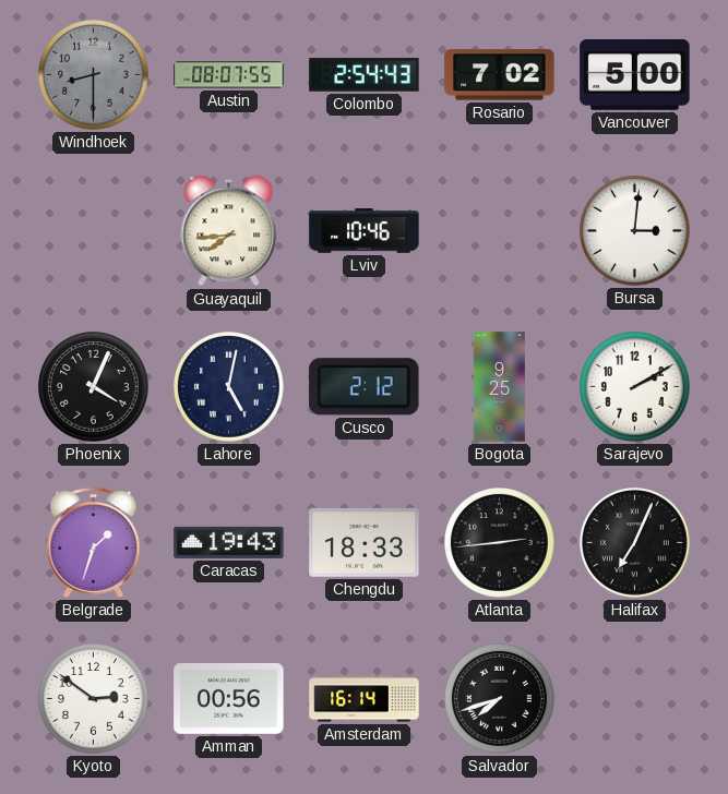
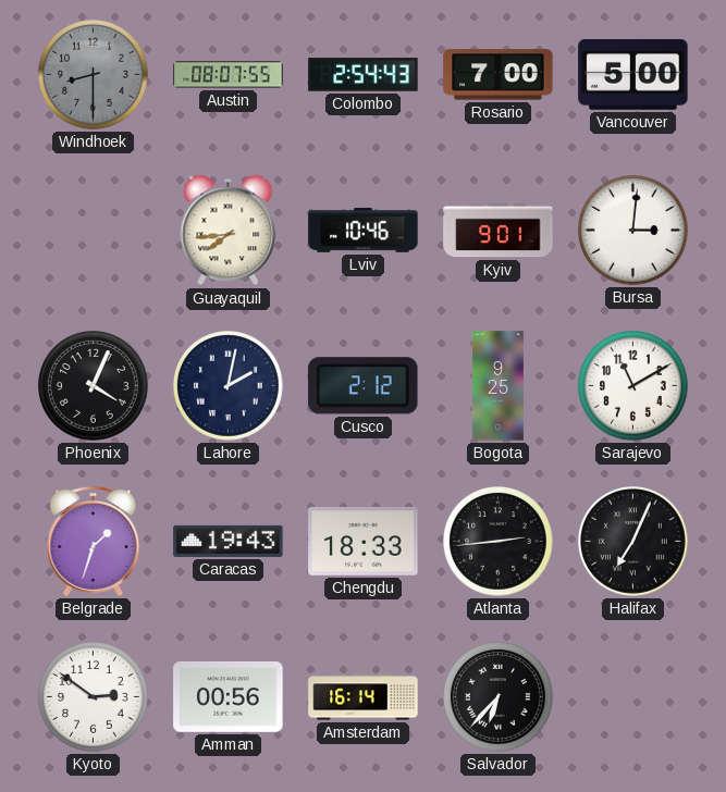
Rosario: 7:02 -> 7:00 (499, 75)
Kyiv: none -> 9:01 (499, 231)
Lahore: 5:02 -> 2:02 (229, 386)
Sarajevo: 2:10 -> 11:10 (633, 386)
Salvador: 7:42 -> 6:37 (499, 697)
